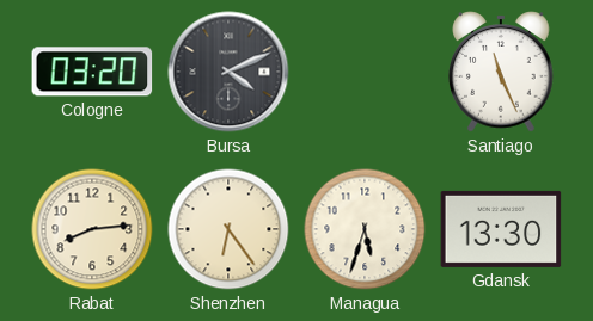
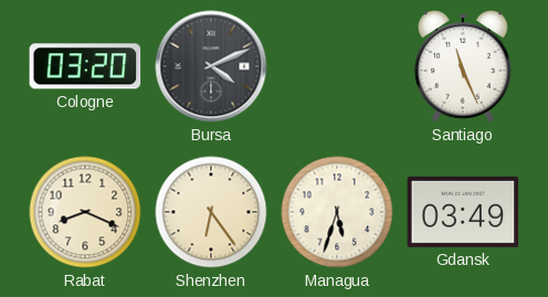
Rabat: 8:14 -> 8:19 (85, 212)
Gdansk: 13:30 -> 03:49 (463, 212)
